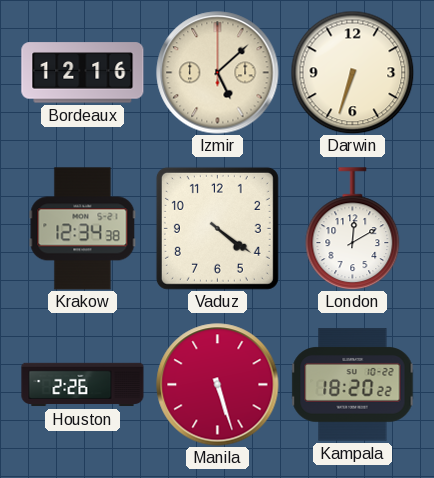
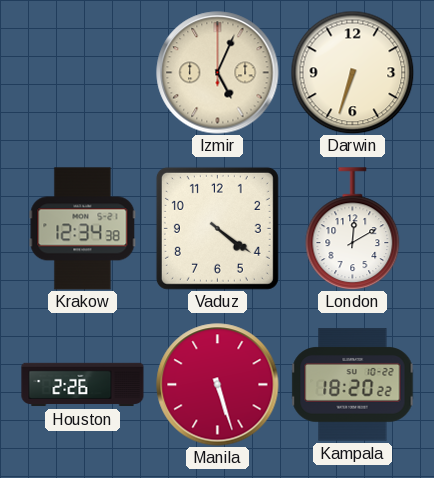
Bordeaux: 12:16 -> none (83, 73)
Izmir: 5:08 -> 5:04 (218, 73)
